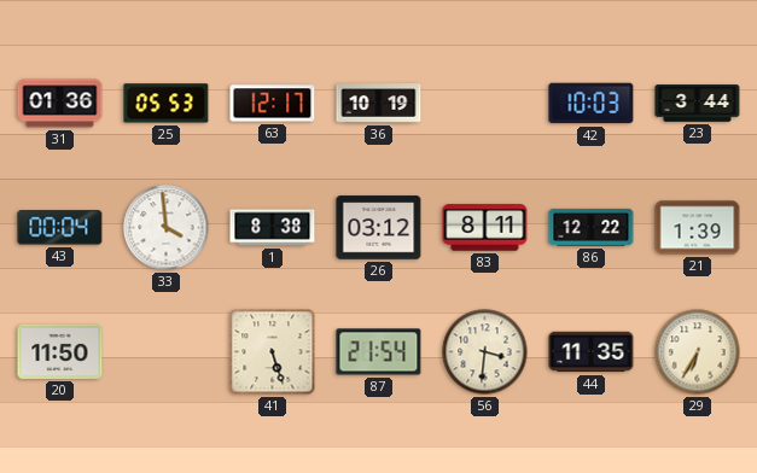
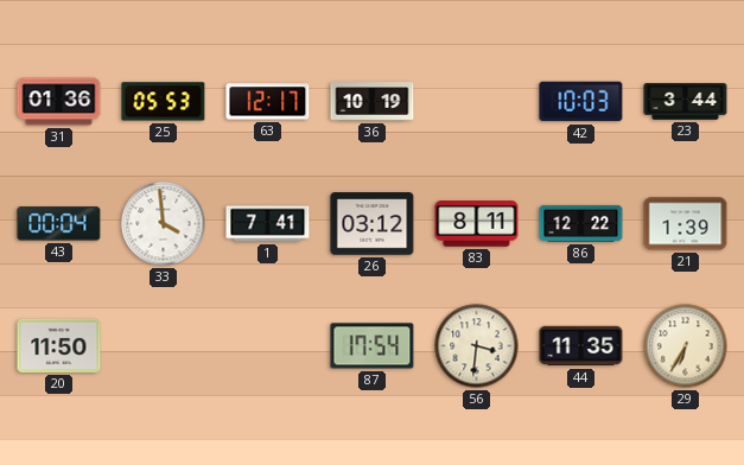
1: 8:38 -> 7:41 (268, 224)
41: 5:27 -> none (273, 352)
87: 21:54 -> 17:54 (373, 346)
